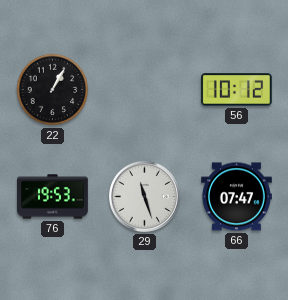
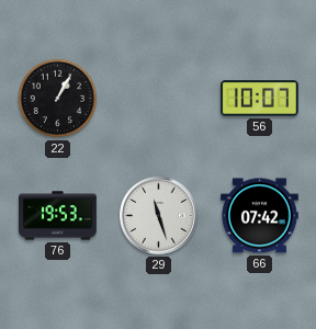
56: 10:12 -> 10:07 (259, 99)
66: 07:47 -> 07:42 (260, 216)
